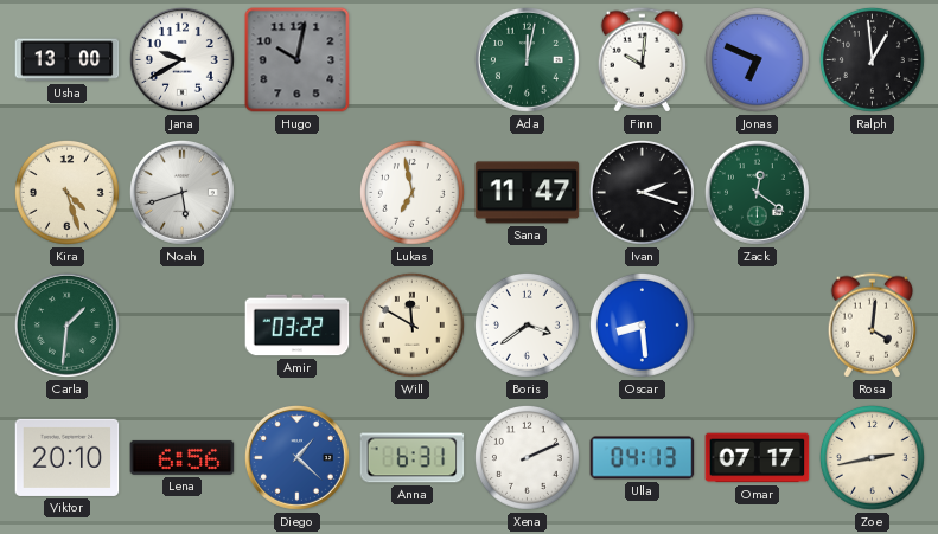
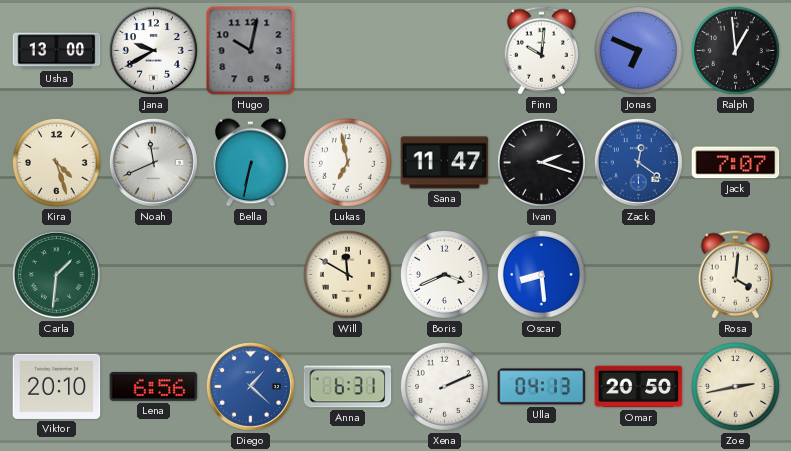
Ada: 12:02 -> none (527, 59)
Noah: 5:42 -> 11:41 (153, 162)
Bella: none -> 6:32 (251, 163)
Zack dial: green -> blue (638, 162)
Jack: none -> 7:07 (736, 163)
Amir: 03:22 -> none (298, 326)
Boris: 3:39 -> 3:41 (444, 274)
Omar: 07:17 -> 20:50 (639, 387)
